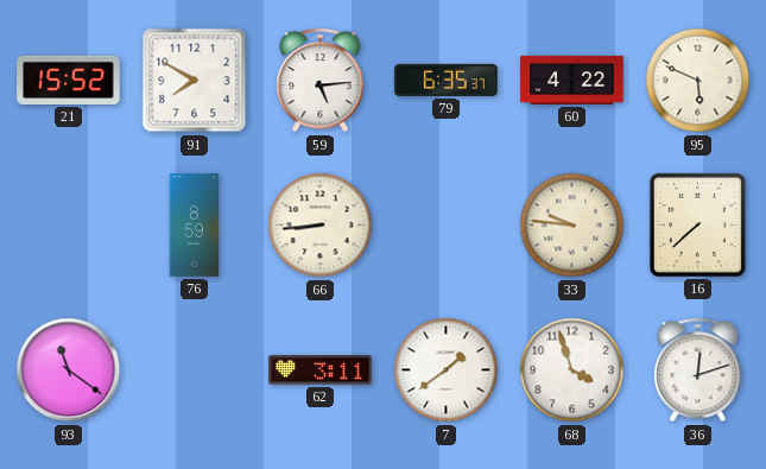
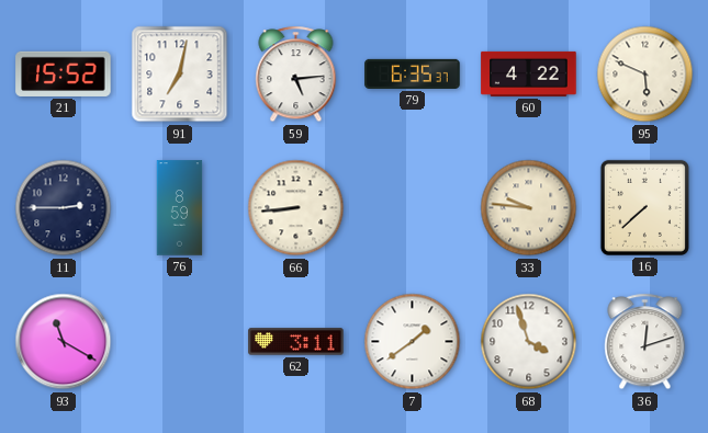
91: 7:50 -> 7:02 (180, 75)
11: none -> 2:45 (64, 208)
93: 11:21 -> 11:20 (64, 342)
